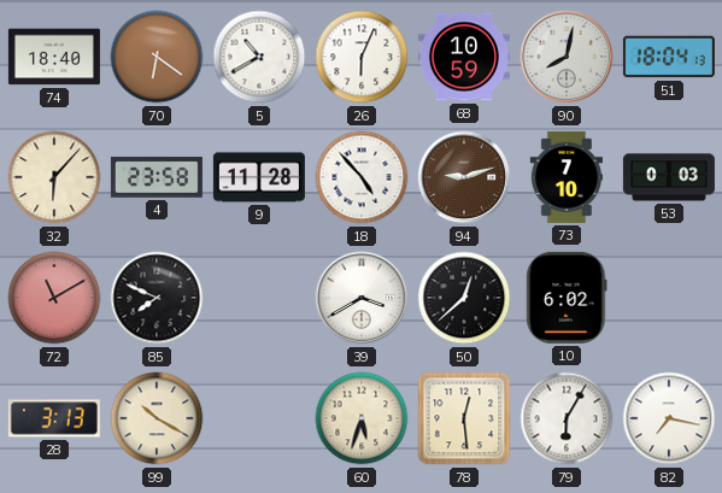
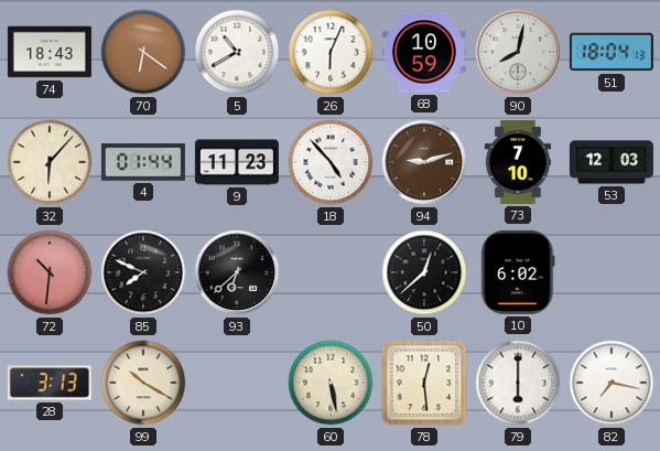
74: 18:40 -> 18:43 (50, 52)
4: 23:58 -> 01:44 (143, 162)
9: 11:28 -> 11:23 (237, 162)
53: 0:03 -> 12:03 (612, 162)
72: 11:10 -> 10:31 (50, 272)
93: none -> 6:38 (237, 272)
39: 3:40 -> none (362, 298)
60: 5:33 -> 5:28 (331, 383)
79: 6:05 -> 6:00 (518, 383)
